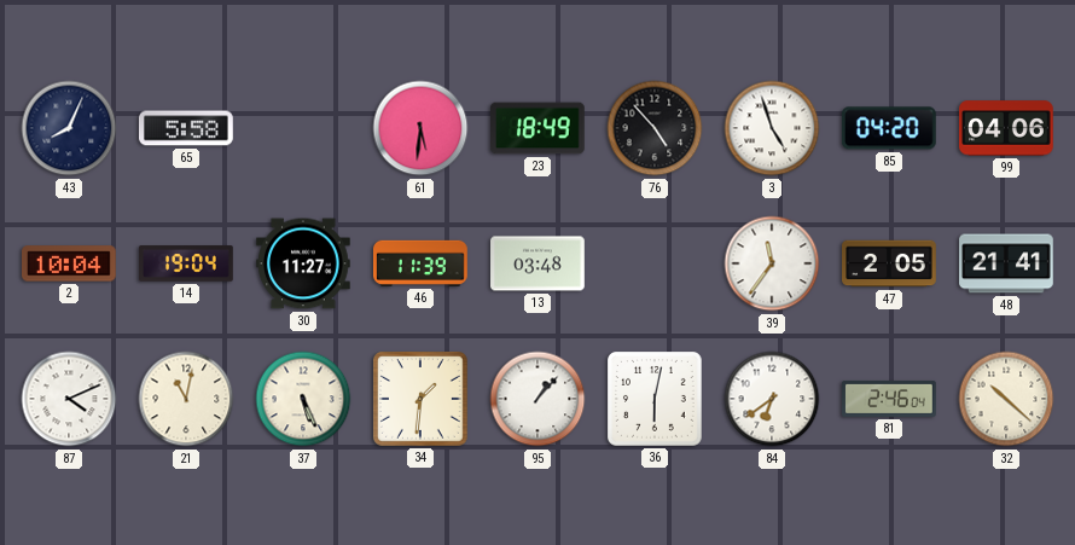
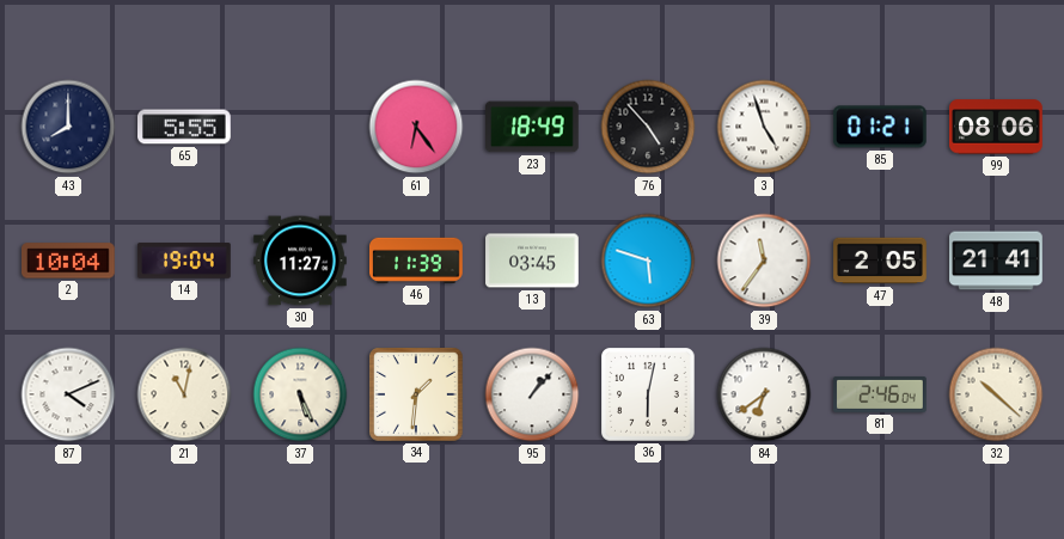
43: 8:04 -> 8:00 (68, 127)
65: 5:58 -> 5:55 (185, 127)
61: 5:31 -> 6:24 (416, 127)
85: 04:20 -> 01:21 (880, 127)
99: 04:06 -> 08:06 (997, 127)
13: 03:48 -> 03:45 (532, 261)
63: none -> 5:48 (648, 261)
